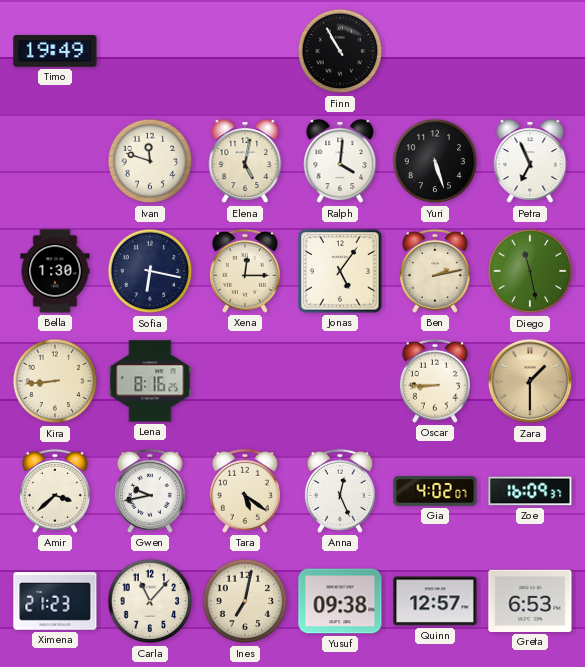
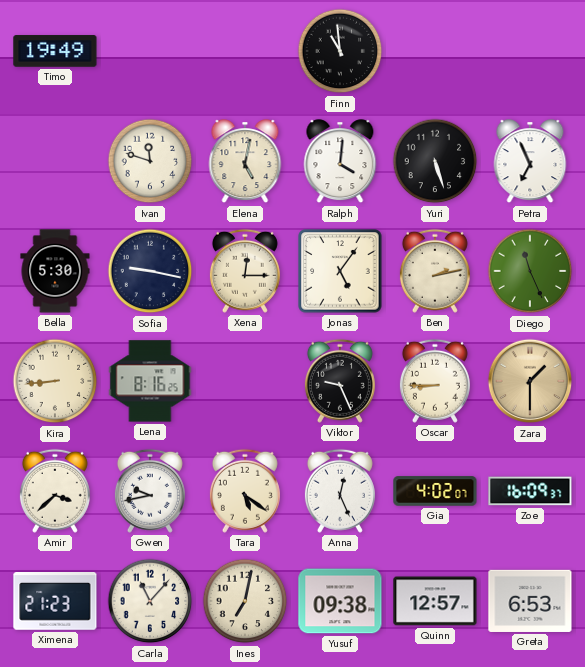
Finn: 10:55 -> 10:59 (340, 51)
Bella: 1:30 -> 5:30 (55, 271)
Sofia: 6:17 -> 9:17 (150, 271)
Diego: 11:28 -> 11:26 (530, 271)
Viktor: none -> 9:26 (340, 381)
